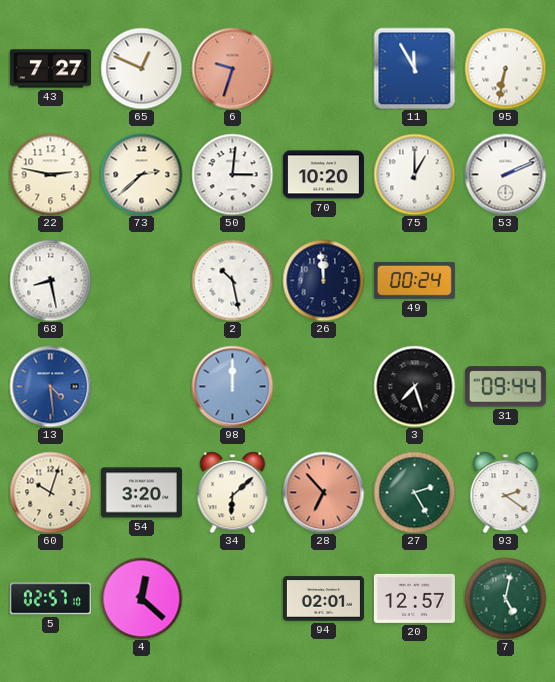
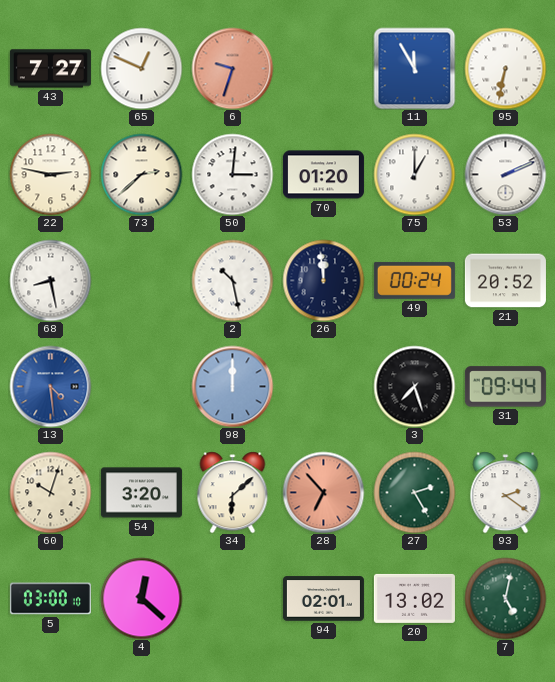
70: 10:20 -> 01:20 (323, 175)
21: none -> 20:52 (505, 281)
5: 02:57 -> 03:00 (50, 599)
20: 12:57 -> 13:02 (414, 598)
